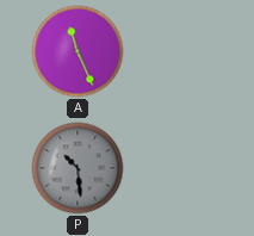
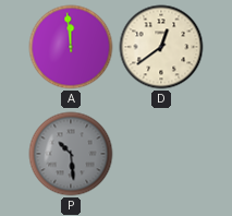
A: 11:26 -> 11:59 (71, 47)
D: none -> 12:39 (161, 47)
